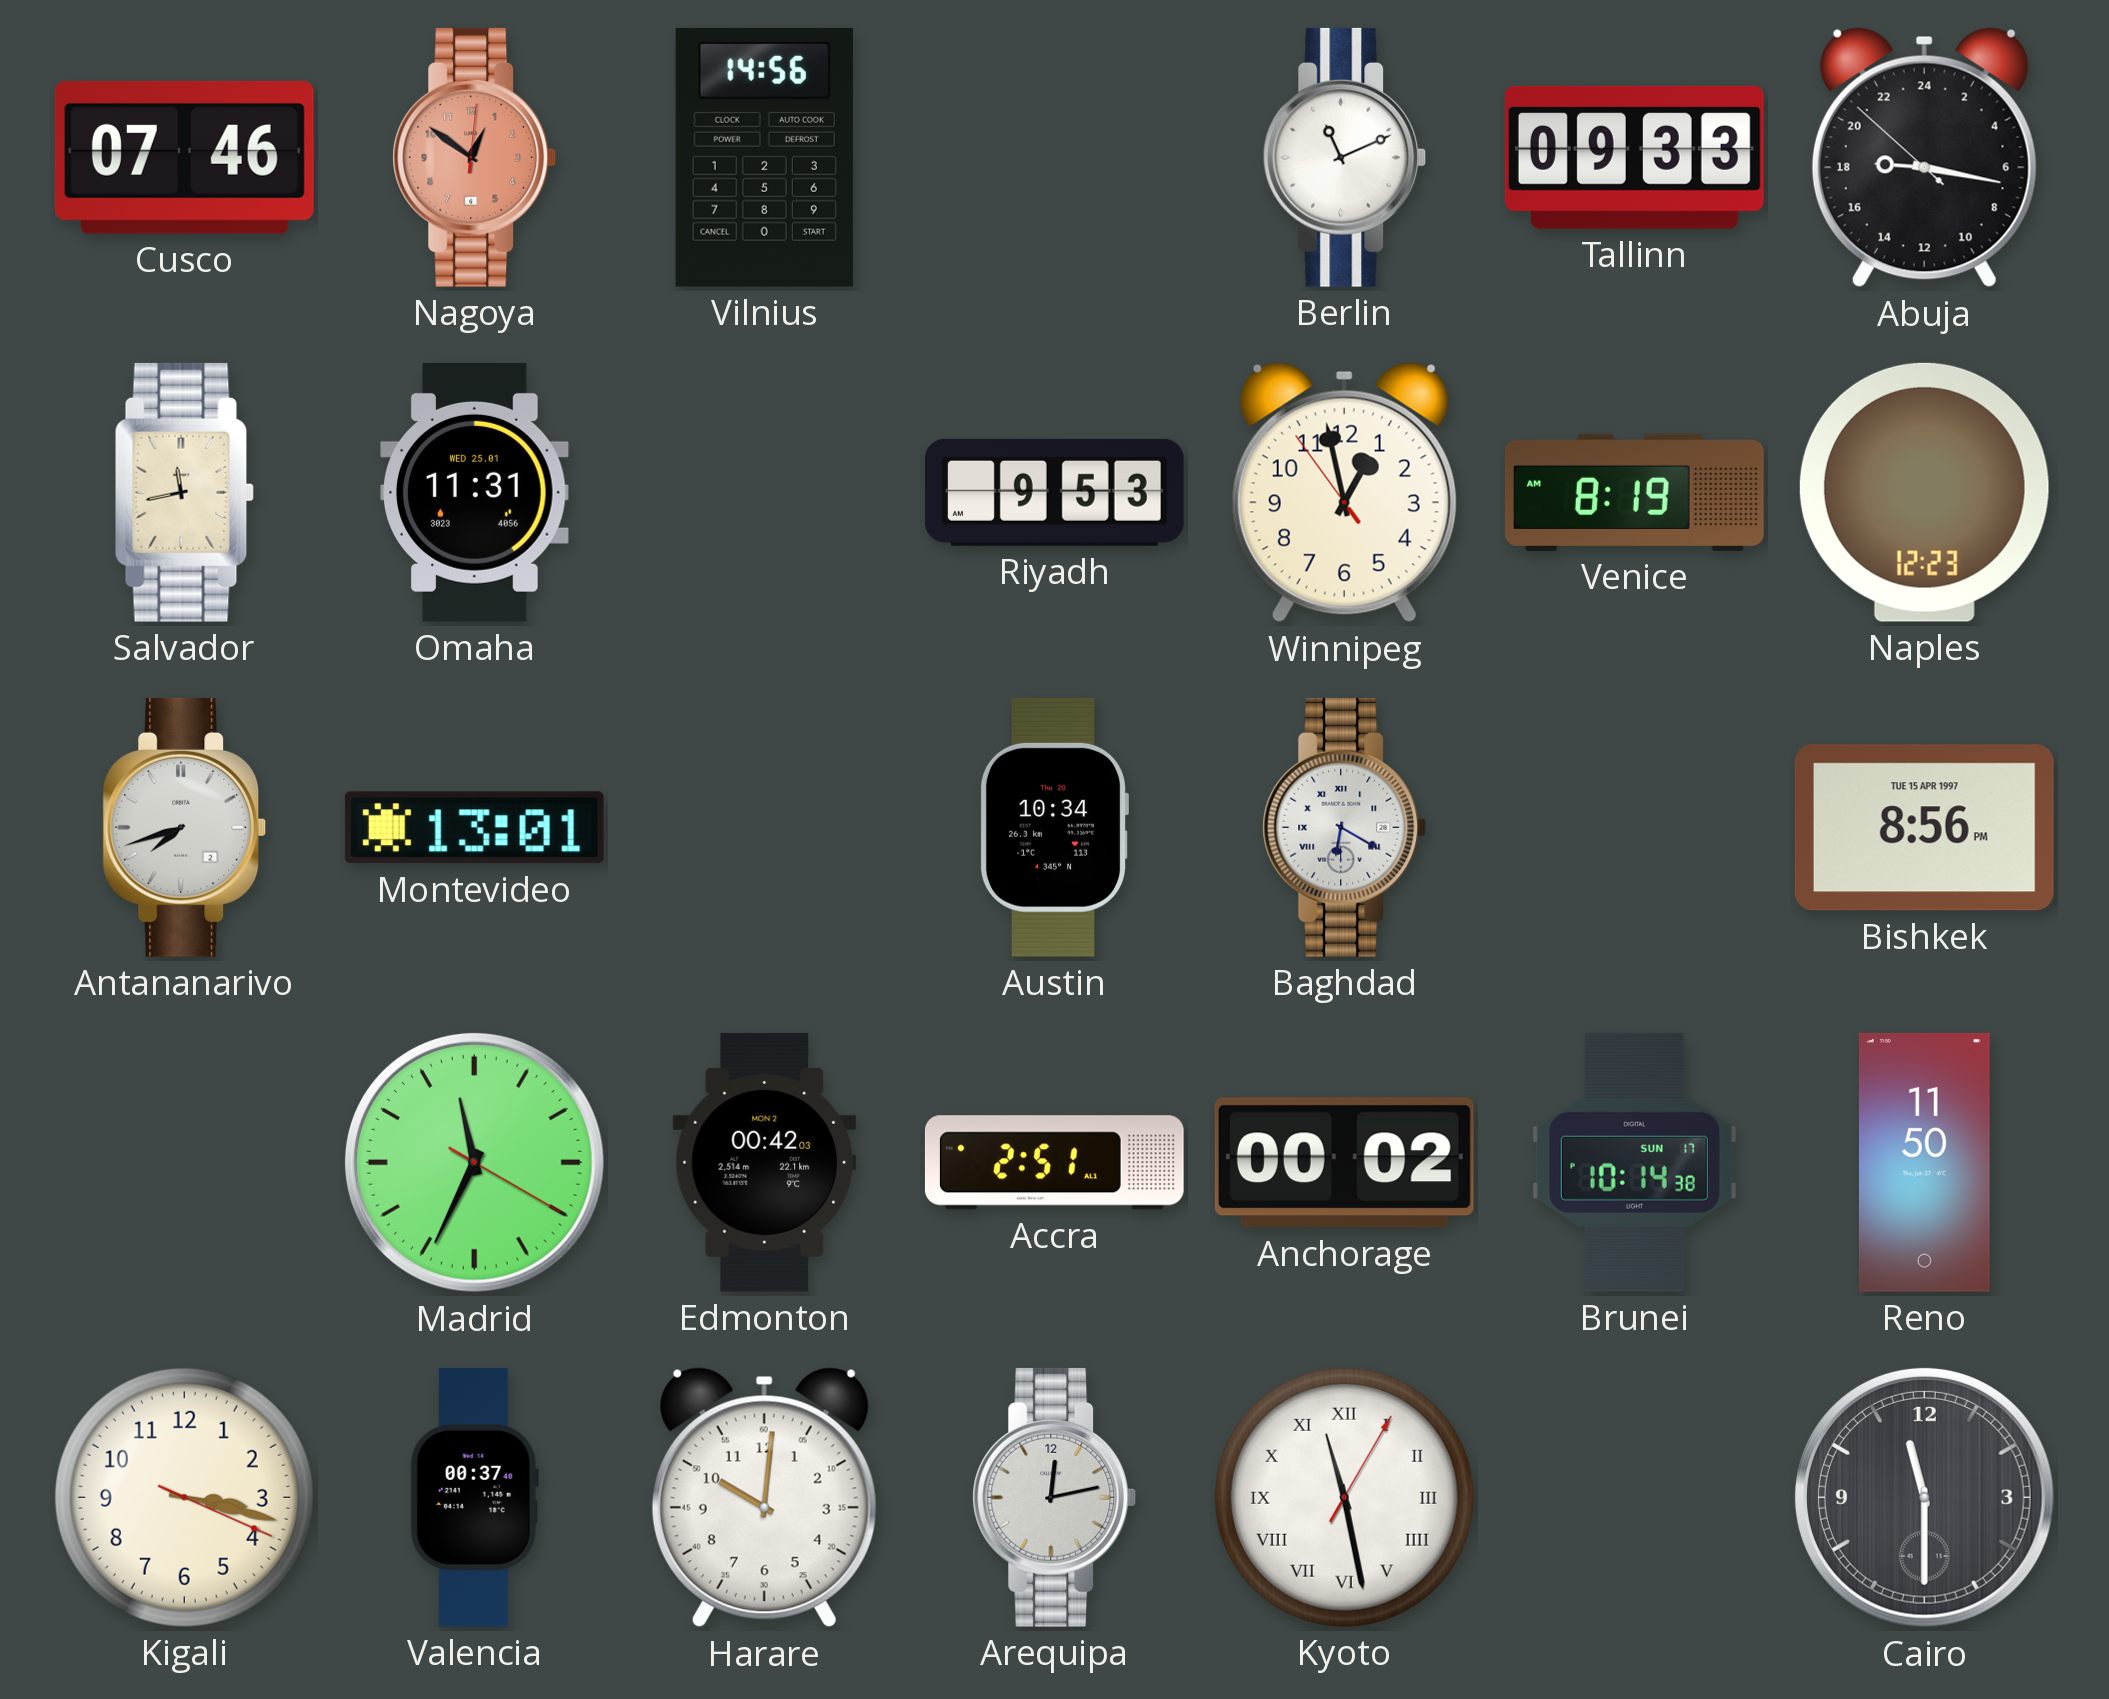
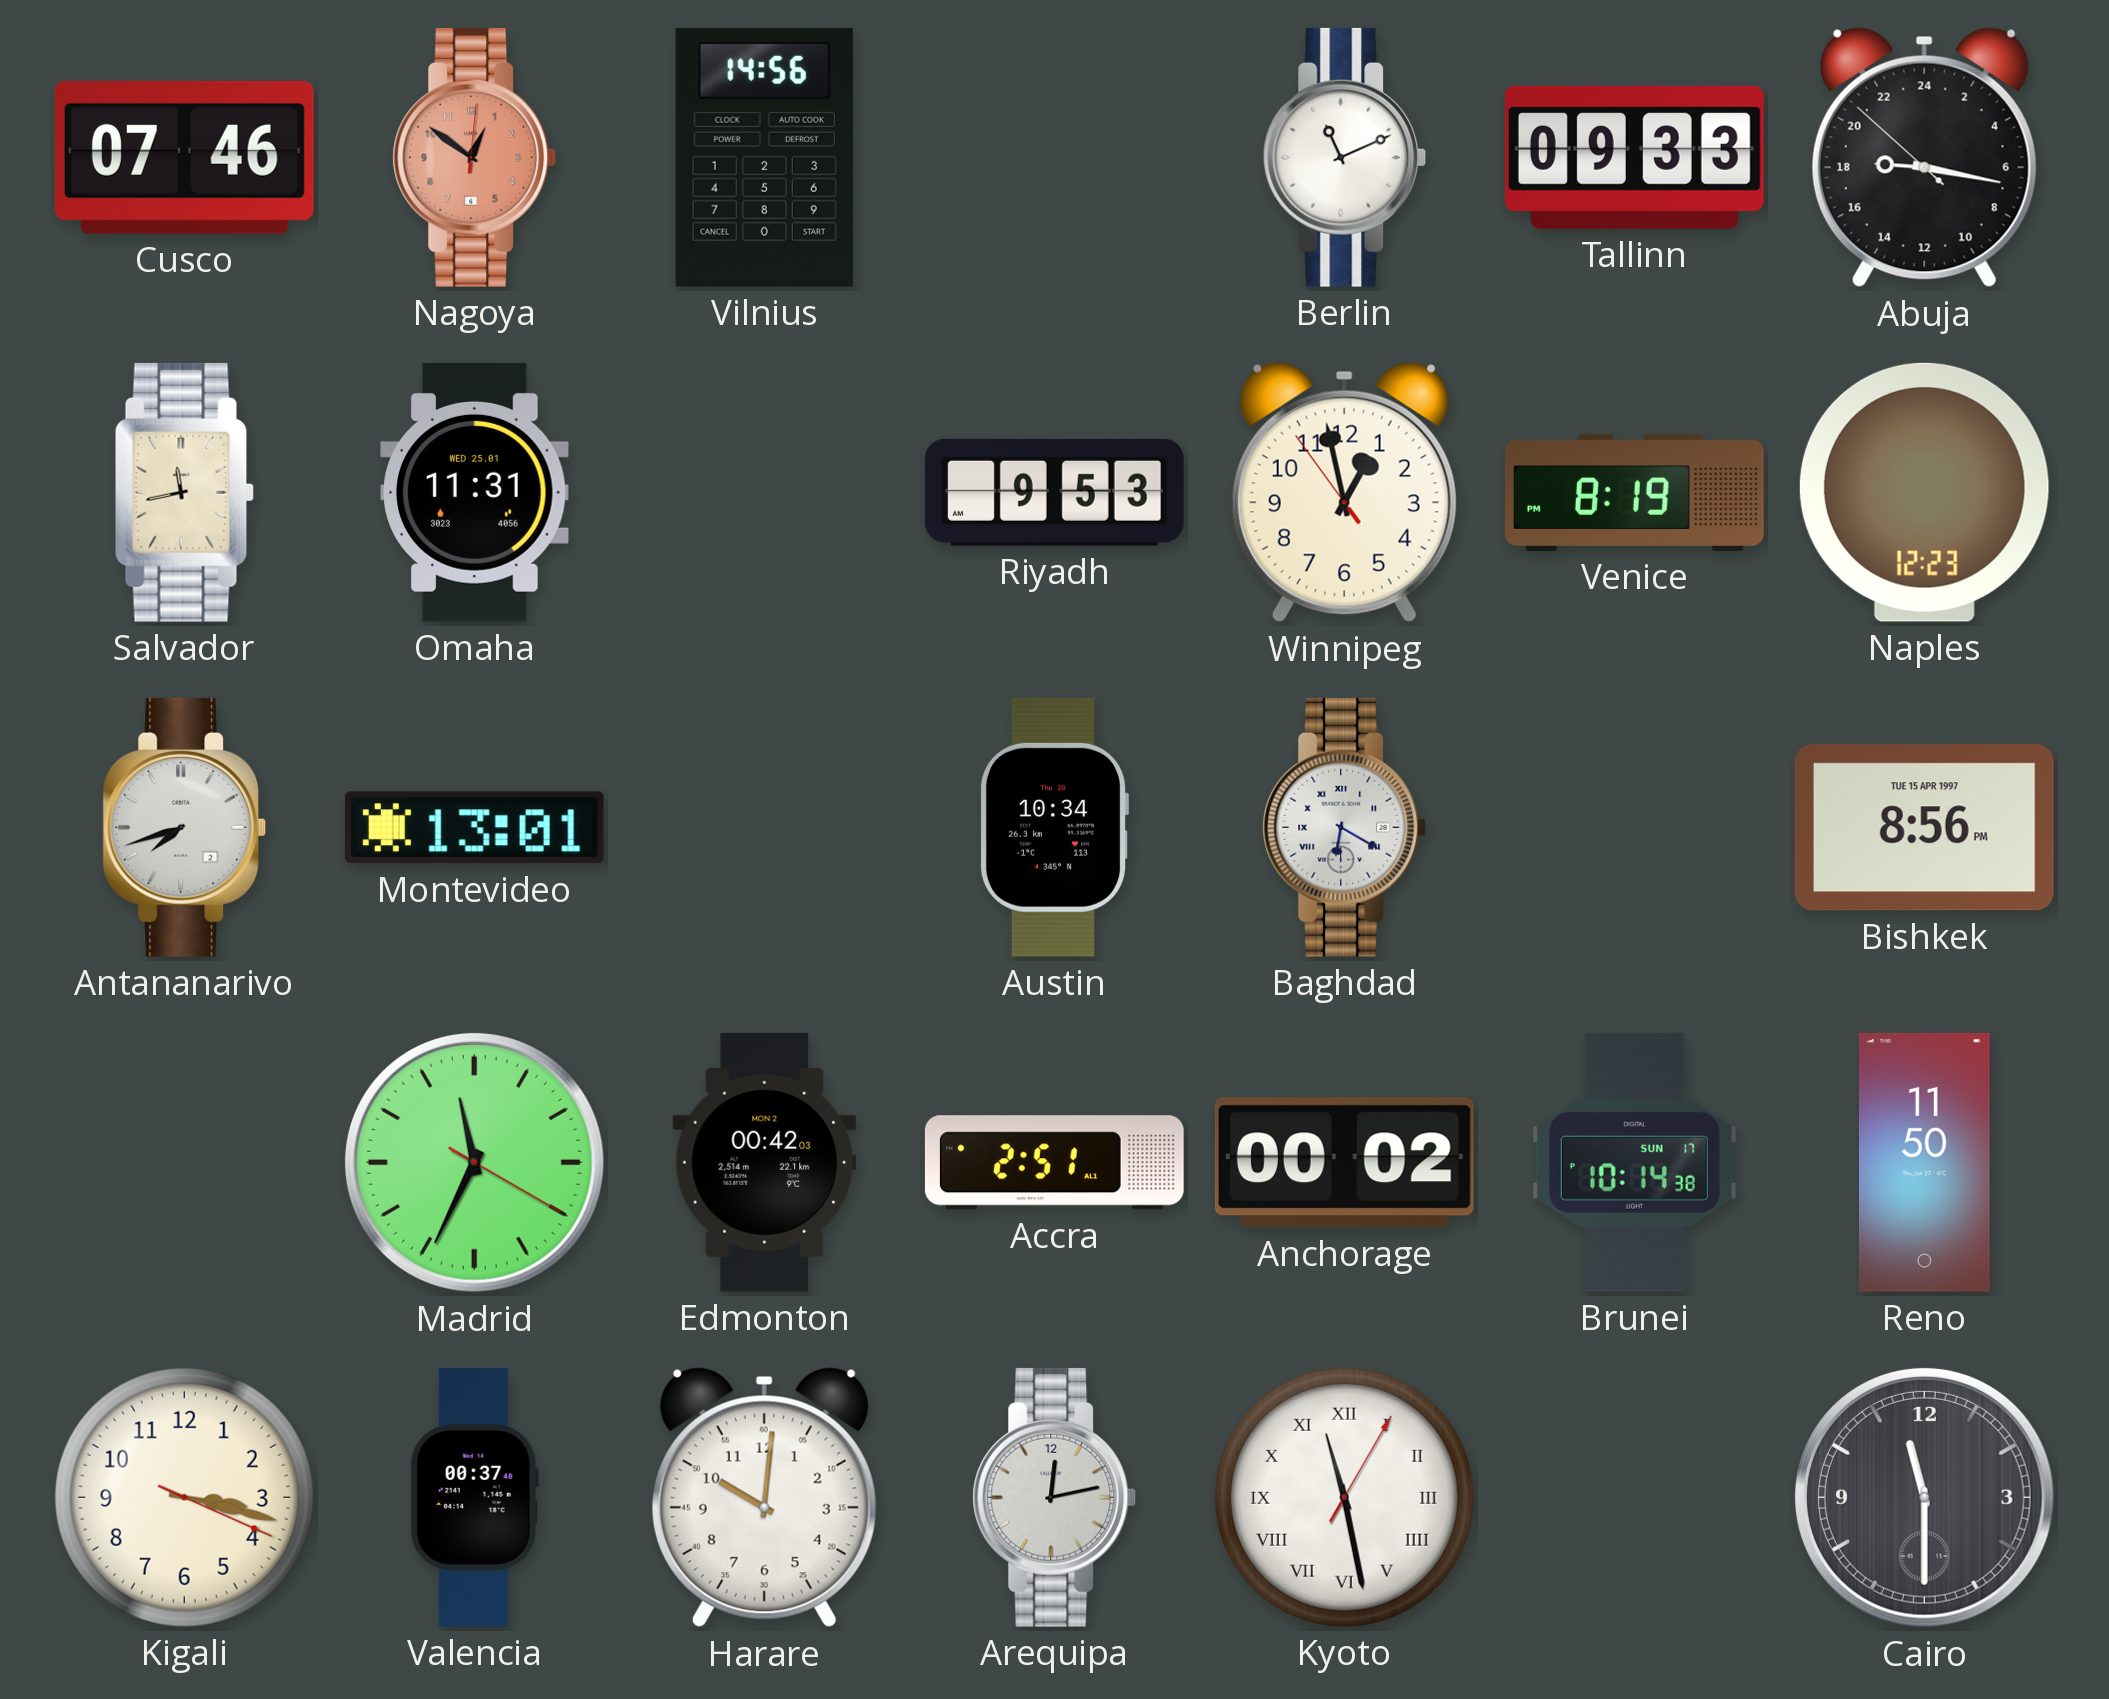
Venice: 8:19 AM -> 8:19 PM (1634, 492)
